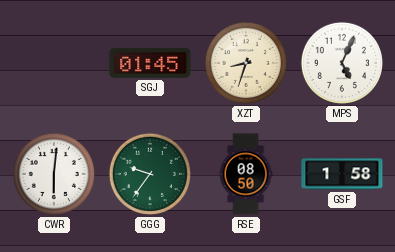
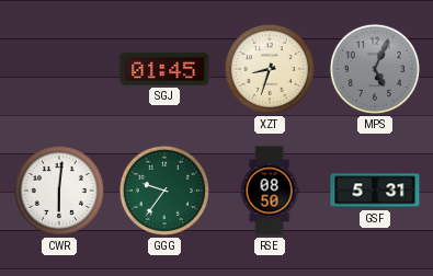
MPS dial: white -> grey (375, 69)
GSF: 1:58 -> 5:31 (375, 191)
